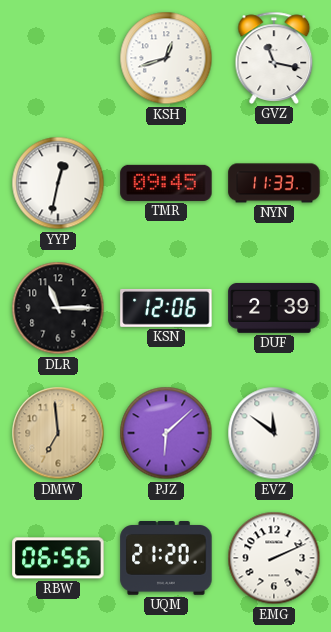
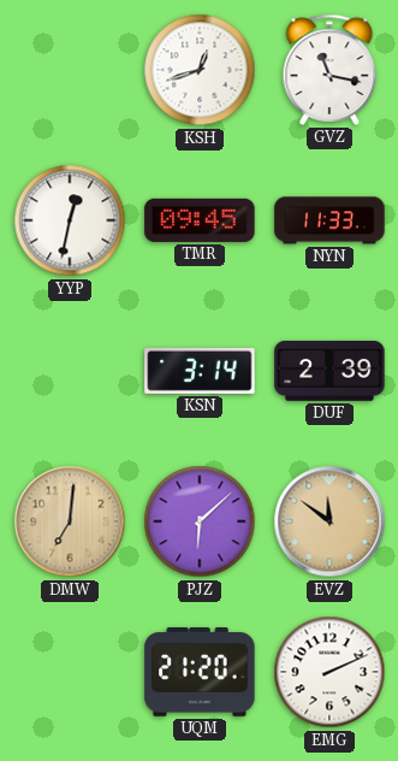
DLR: 11:15 -> none (58, 308)
KSN: 12:06 -> 3:14 (200, 371)
DMW: 6:59 -> 7:01 (70, 521)
EVZ dial: white -> champagne (329, 521)
RBW: 06:56 -> none (58, 558)
